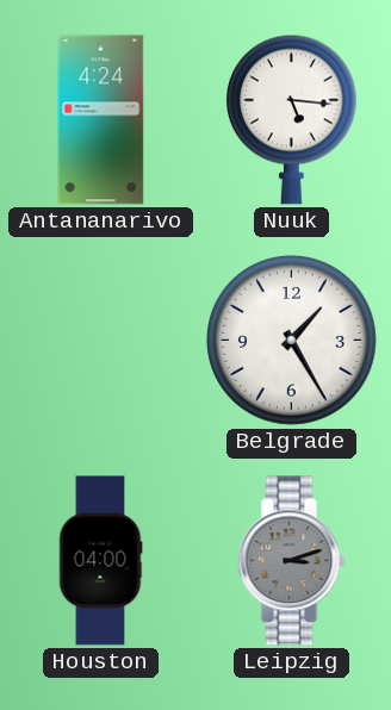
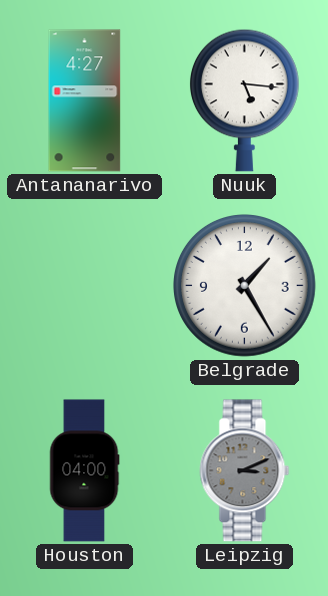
Antananarivo: 4:24 -> 4:27 (85, 101)
Leipzig: 3:12 -> 3:11 (245, 471)
